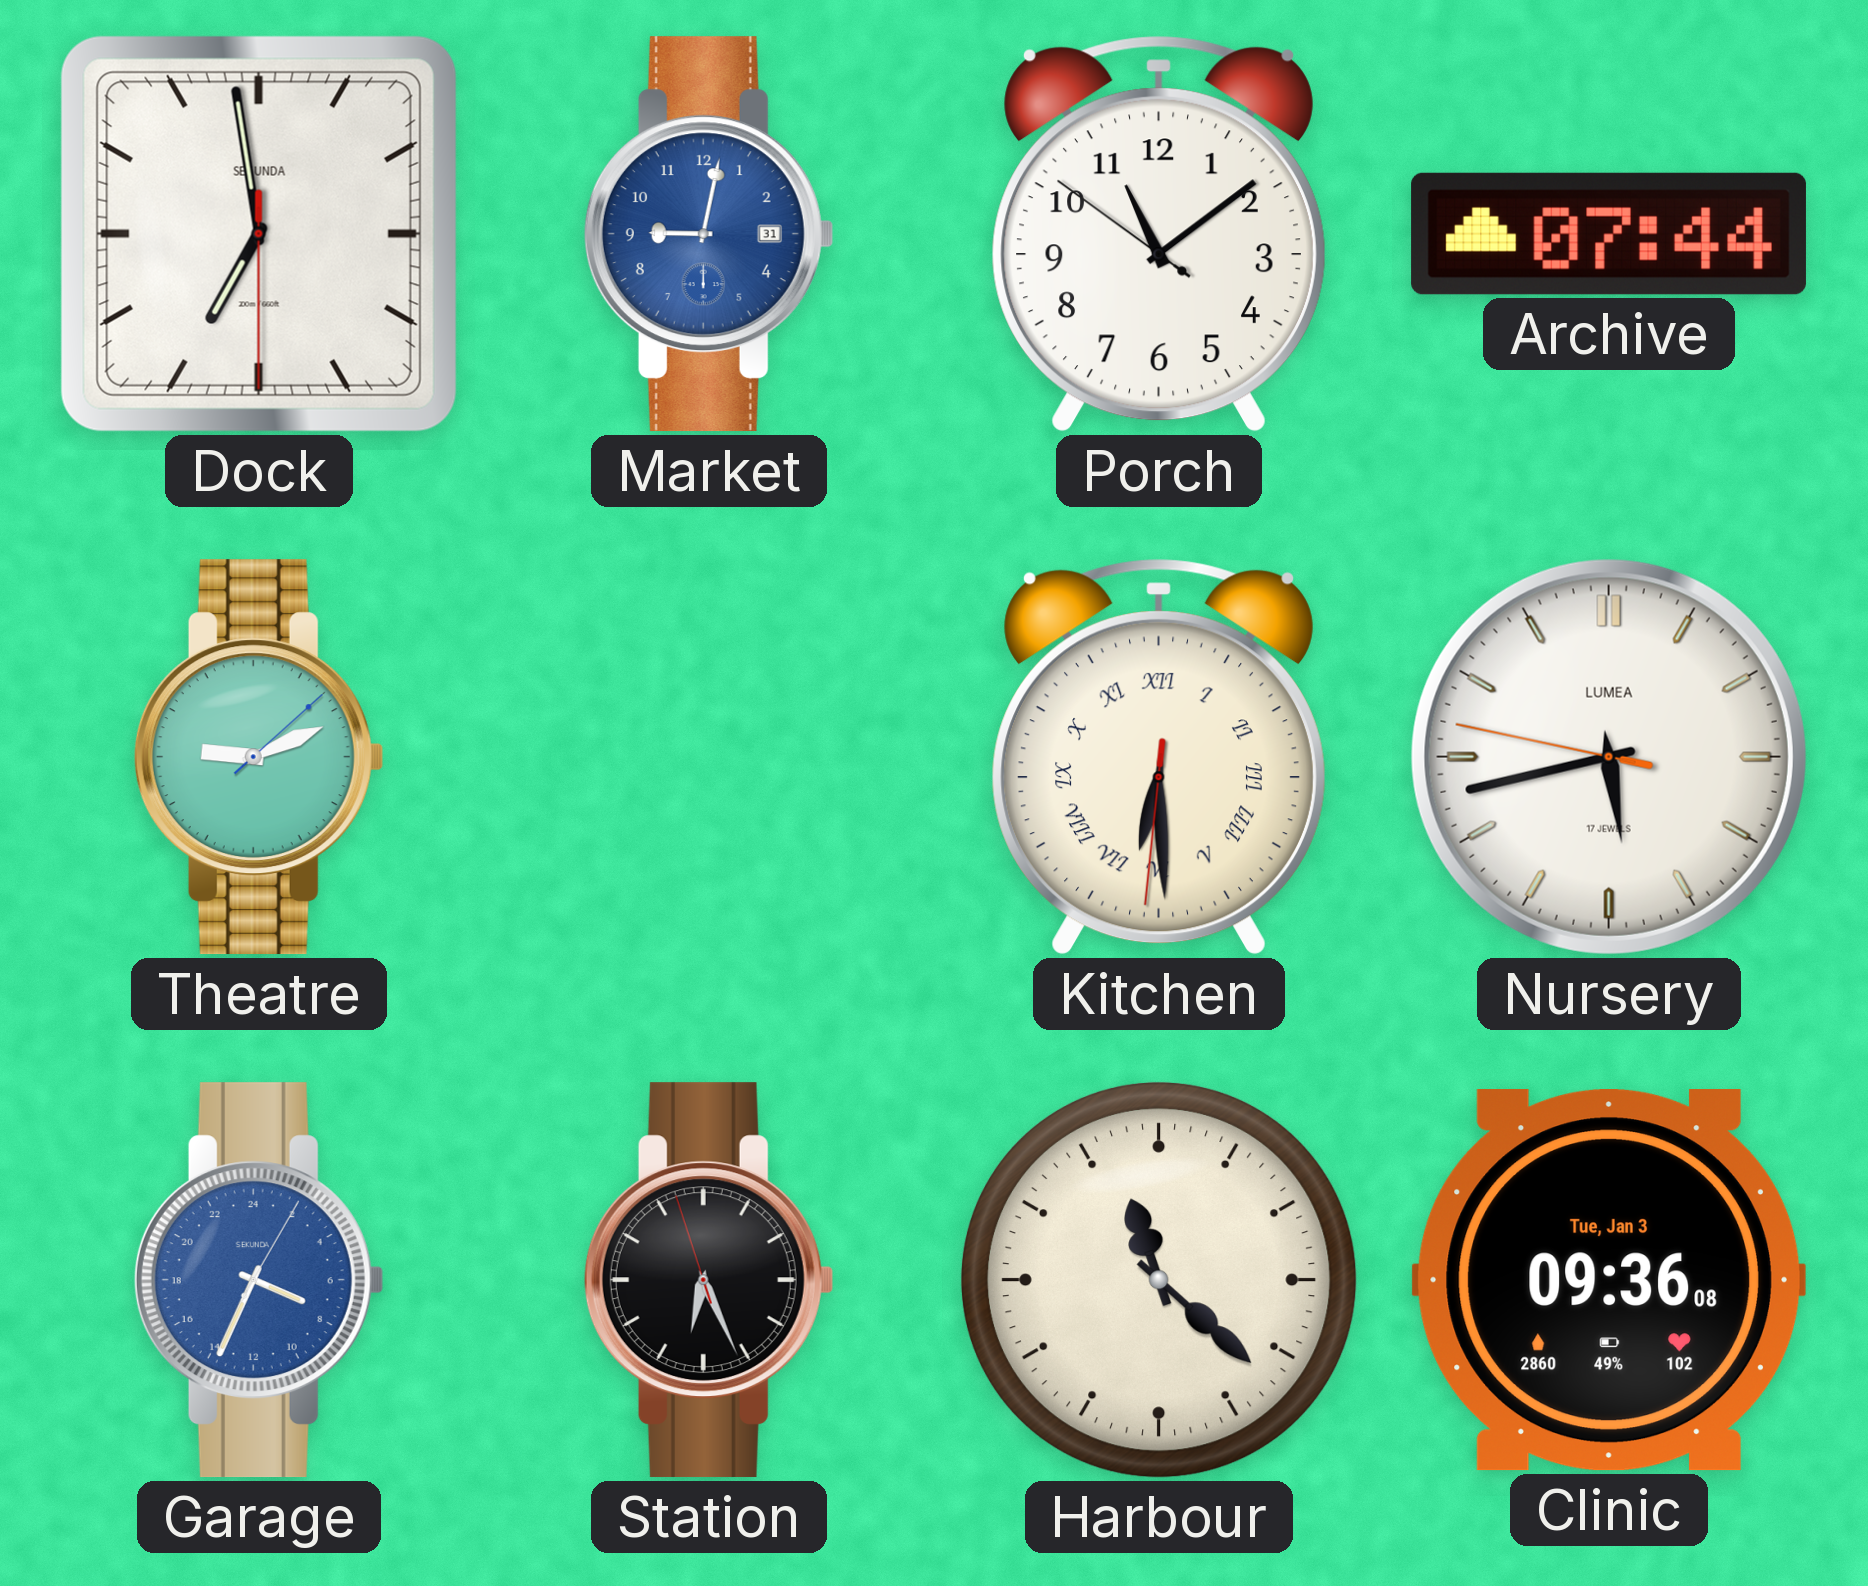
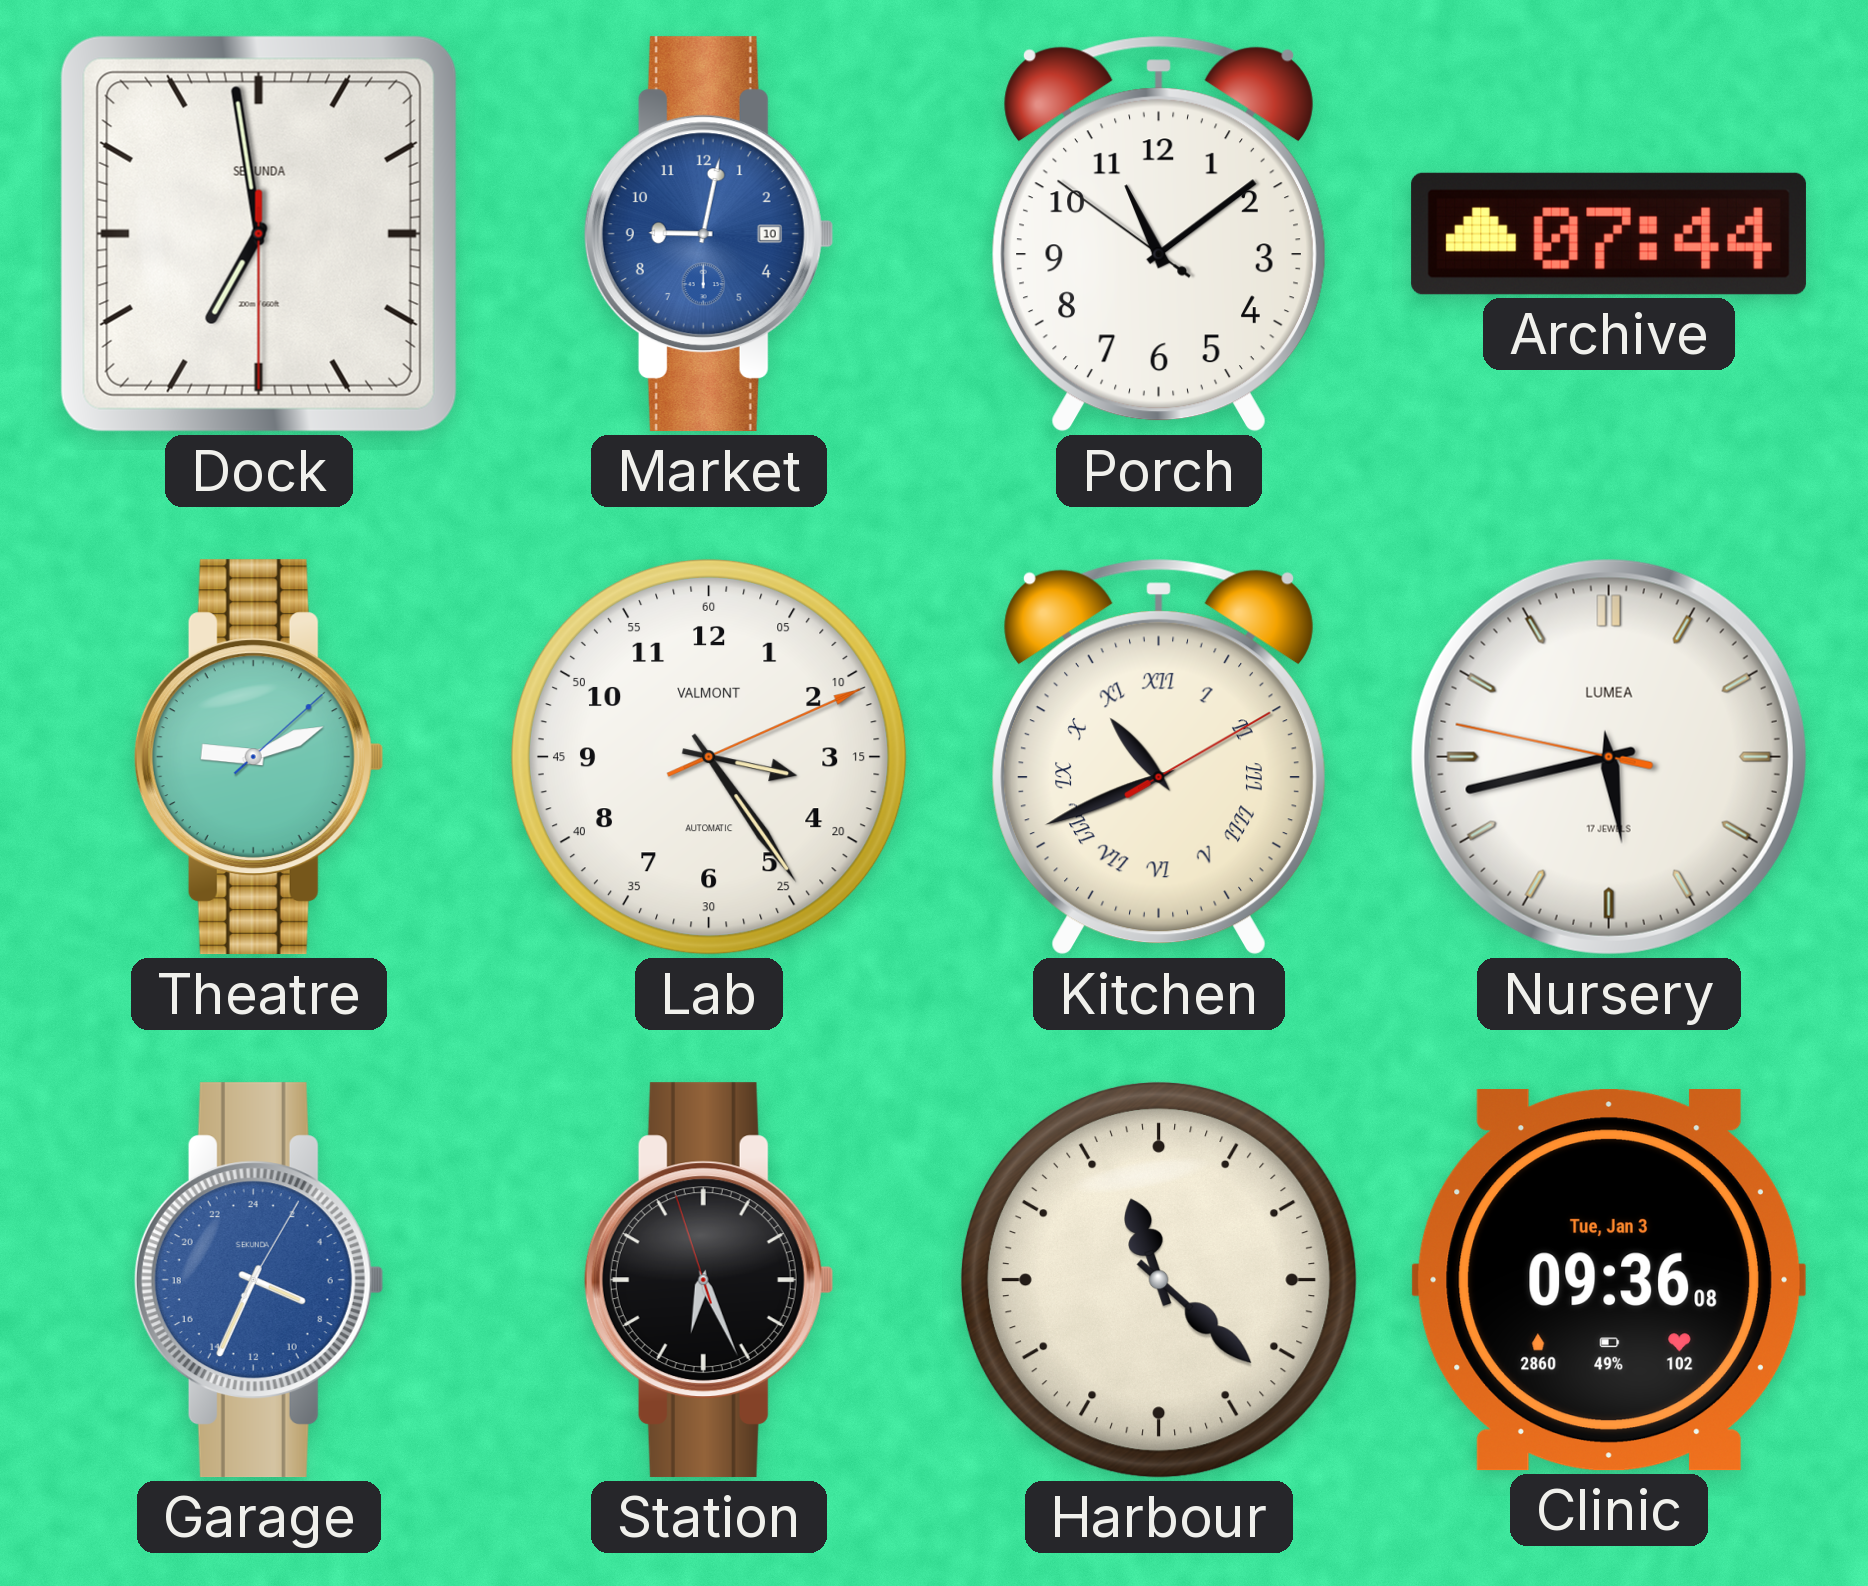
Market date: 31 -> 10 (709, 234)
Lab: none -> 3:24 (709, 757)
Kitchen: 6:29 -> 10:41 (1159, 757)
